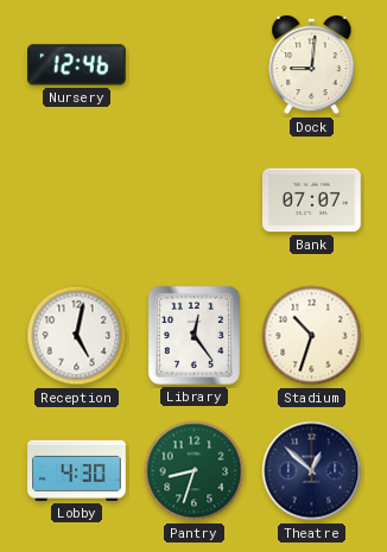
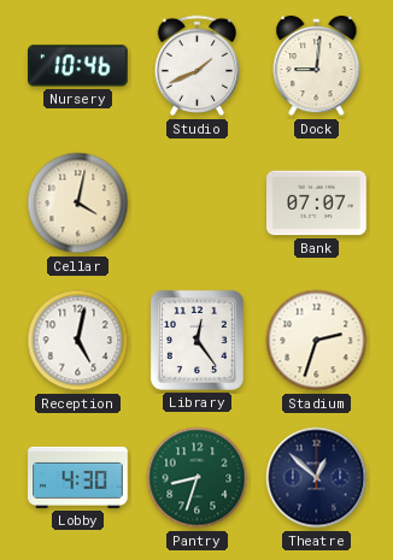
Nursery: 12:46 -> 10:46 (78, 66)
Studio: none -> 1:41 (198, 66)
Cellar: none -> 4:02 (78, 204)
Stadium: 10:33 -> 2:33 (317, 341)
